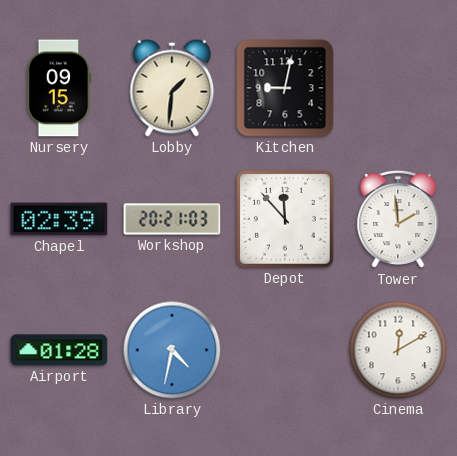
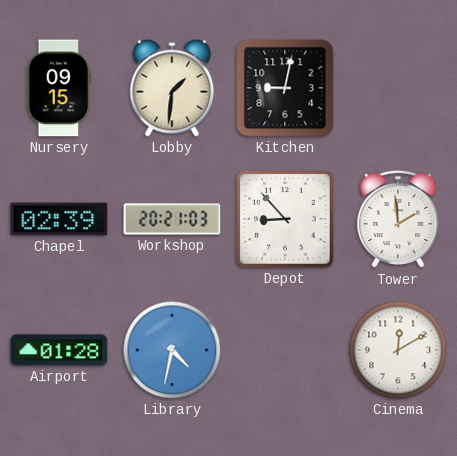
Depot: 11:53 -> 8:53 (285, 219)
